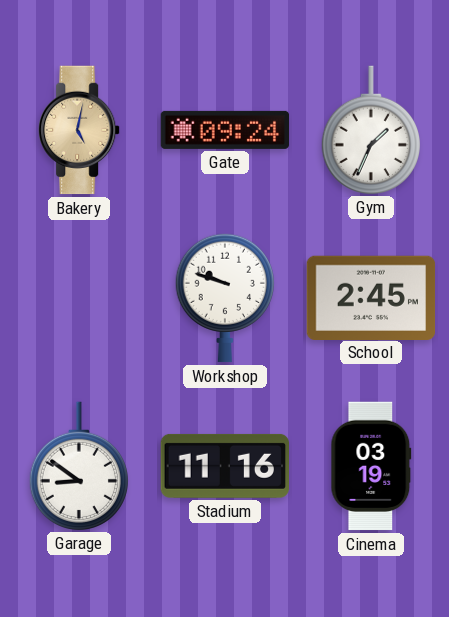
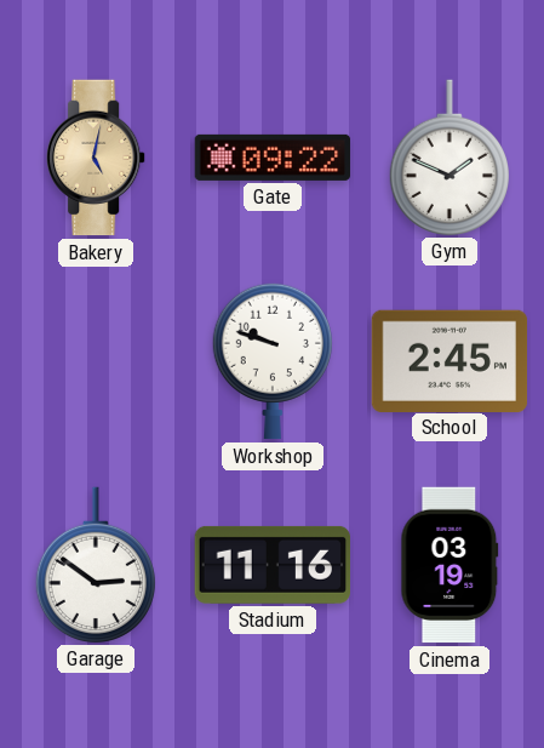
Gate: 09:24 -> 09:22 (273, 158)
Gym: 1:34 -> 1:49 (449, 158)
Garage: 8:51 -> 2:51 (96, 565)
